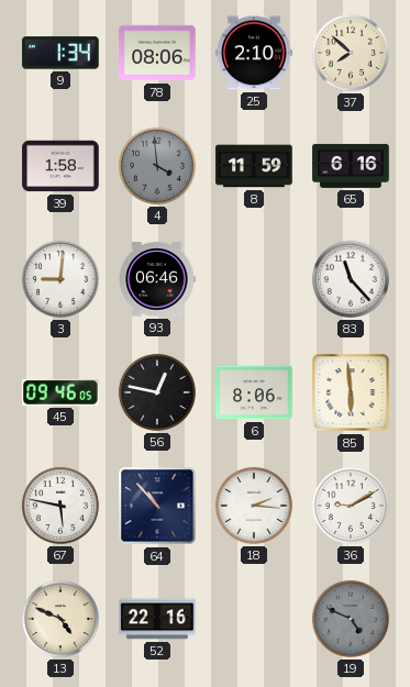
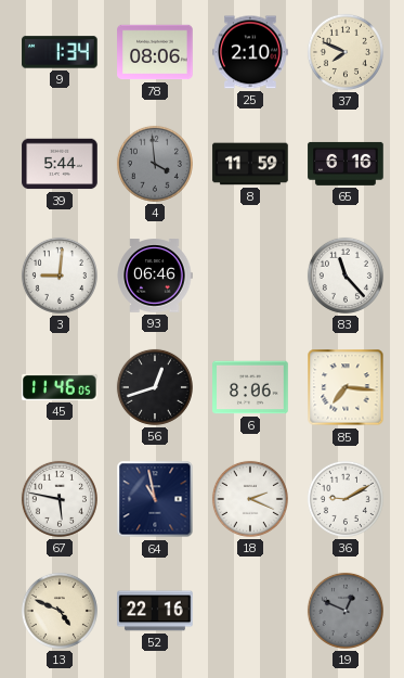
37: 7:52 -> 7:49 (346, 52)
39: 1:58 -> 5:44 (60, 164)
45: 09:46 -> 11:46 (60, 387)
56: 12:47 -> 12:42 (155, 387)
85: 5:59 -> 7:16 (346, 387)
64: 10:53 -> 10:58 (155, 499)
18: 2:16 -> 2:19 (250, 499)
19: 4:49 -> 12:49 (346, 611)
